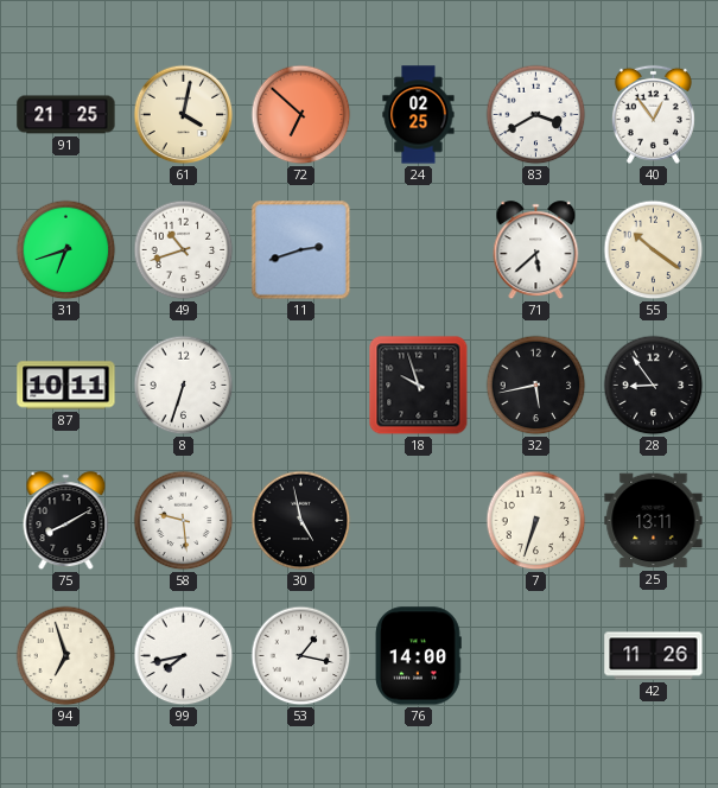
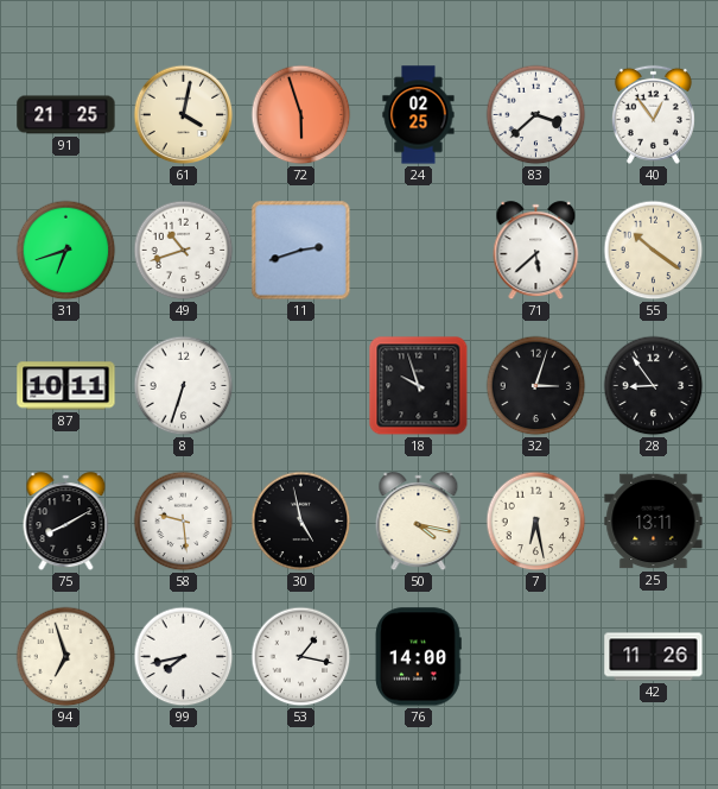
72: 6:52 -> 5:57 (301, 115)
83: 3:40 -> 3:38 (536, 115)
32: 5:43 -> 3:03 (536, 386)
50: none -> 4:17 (419, 522)
7: 6:33 -> 6:28 (536, 522)
